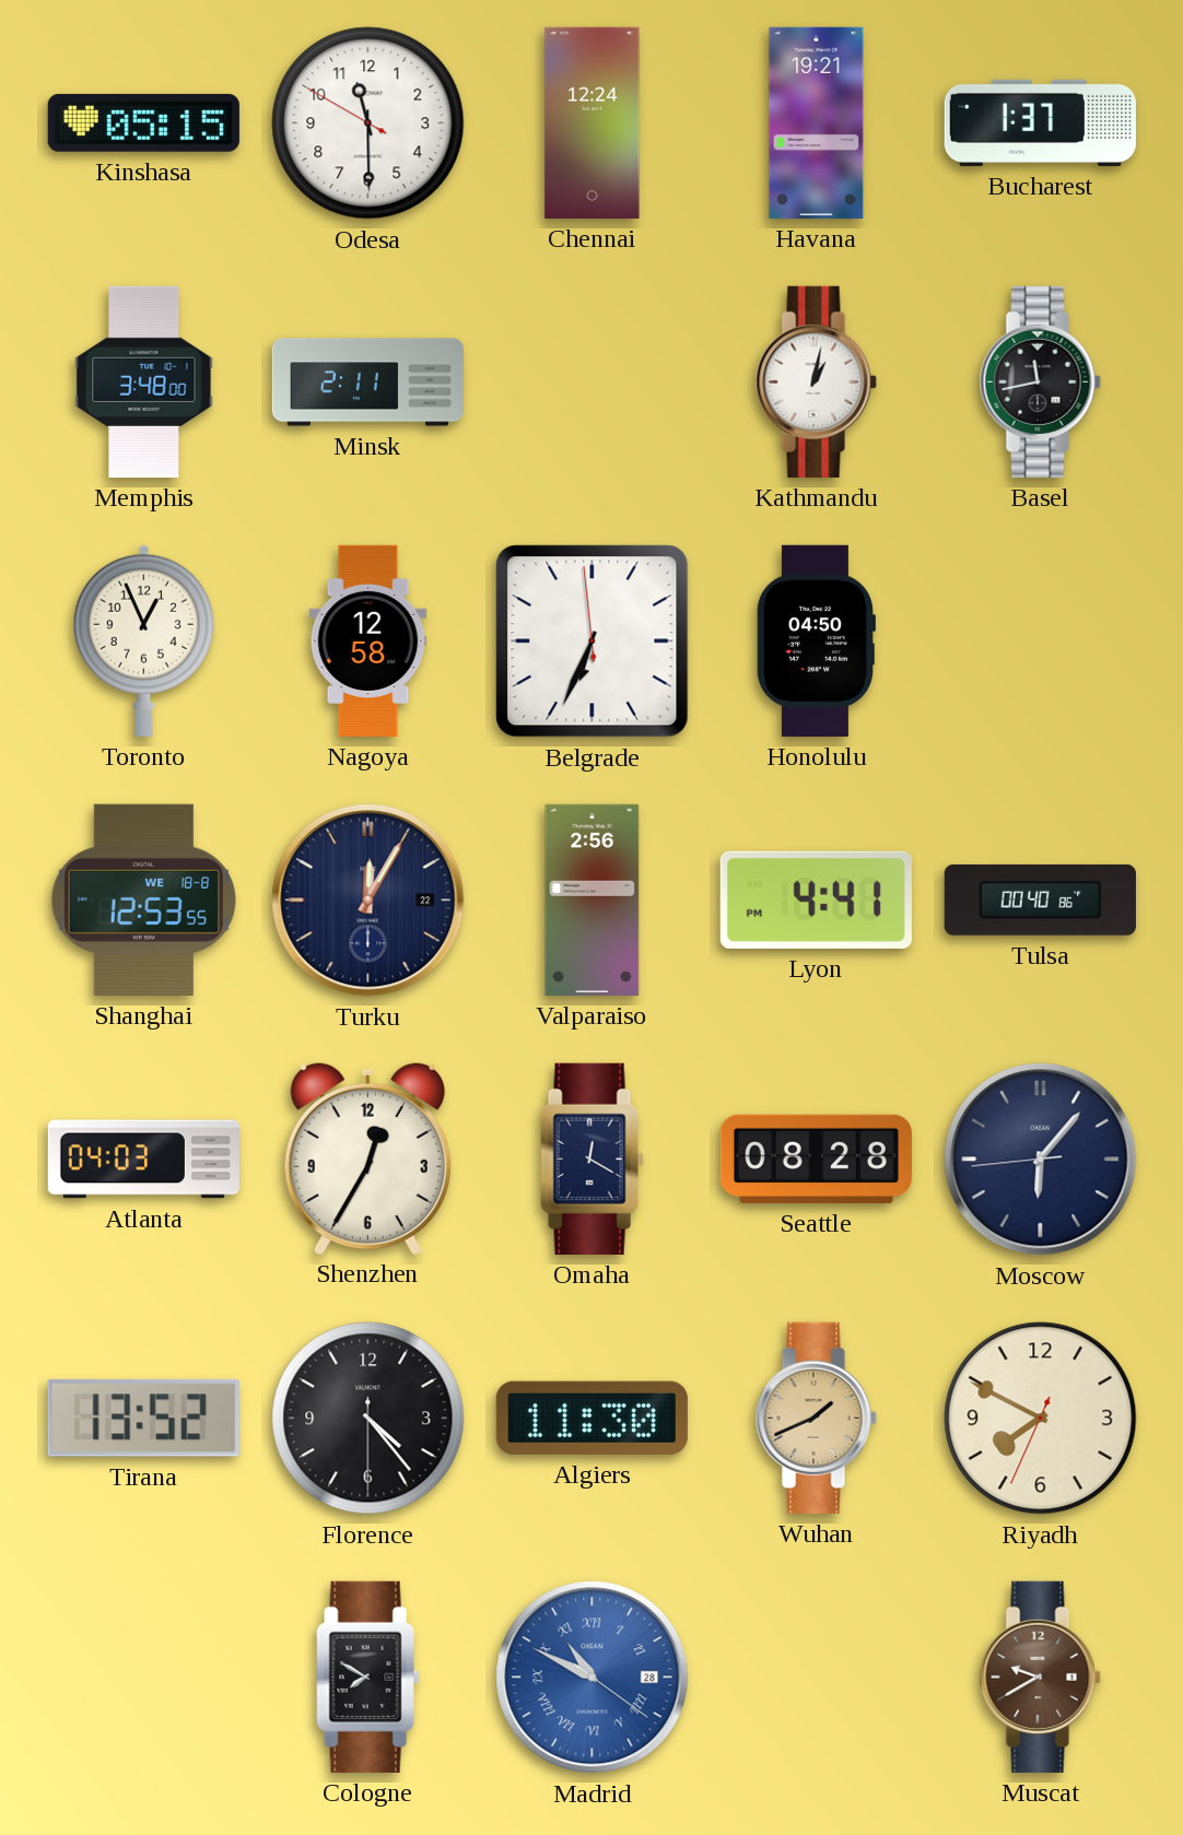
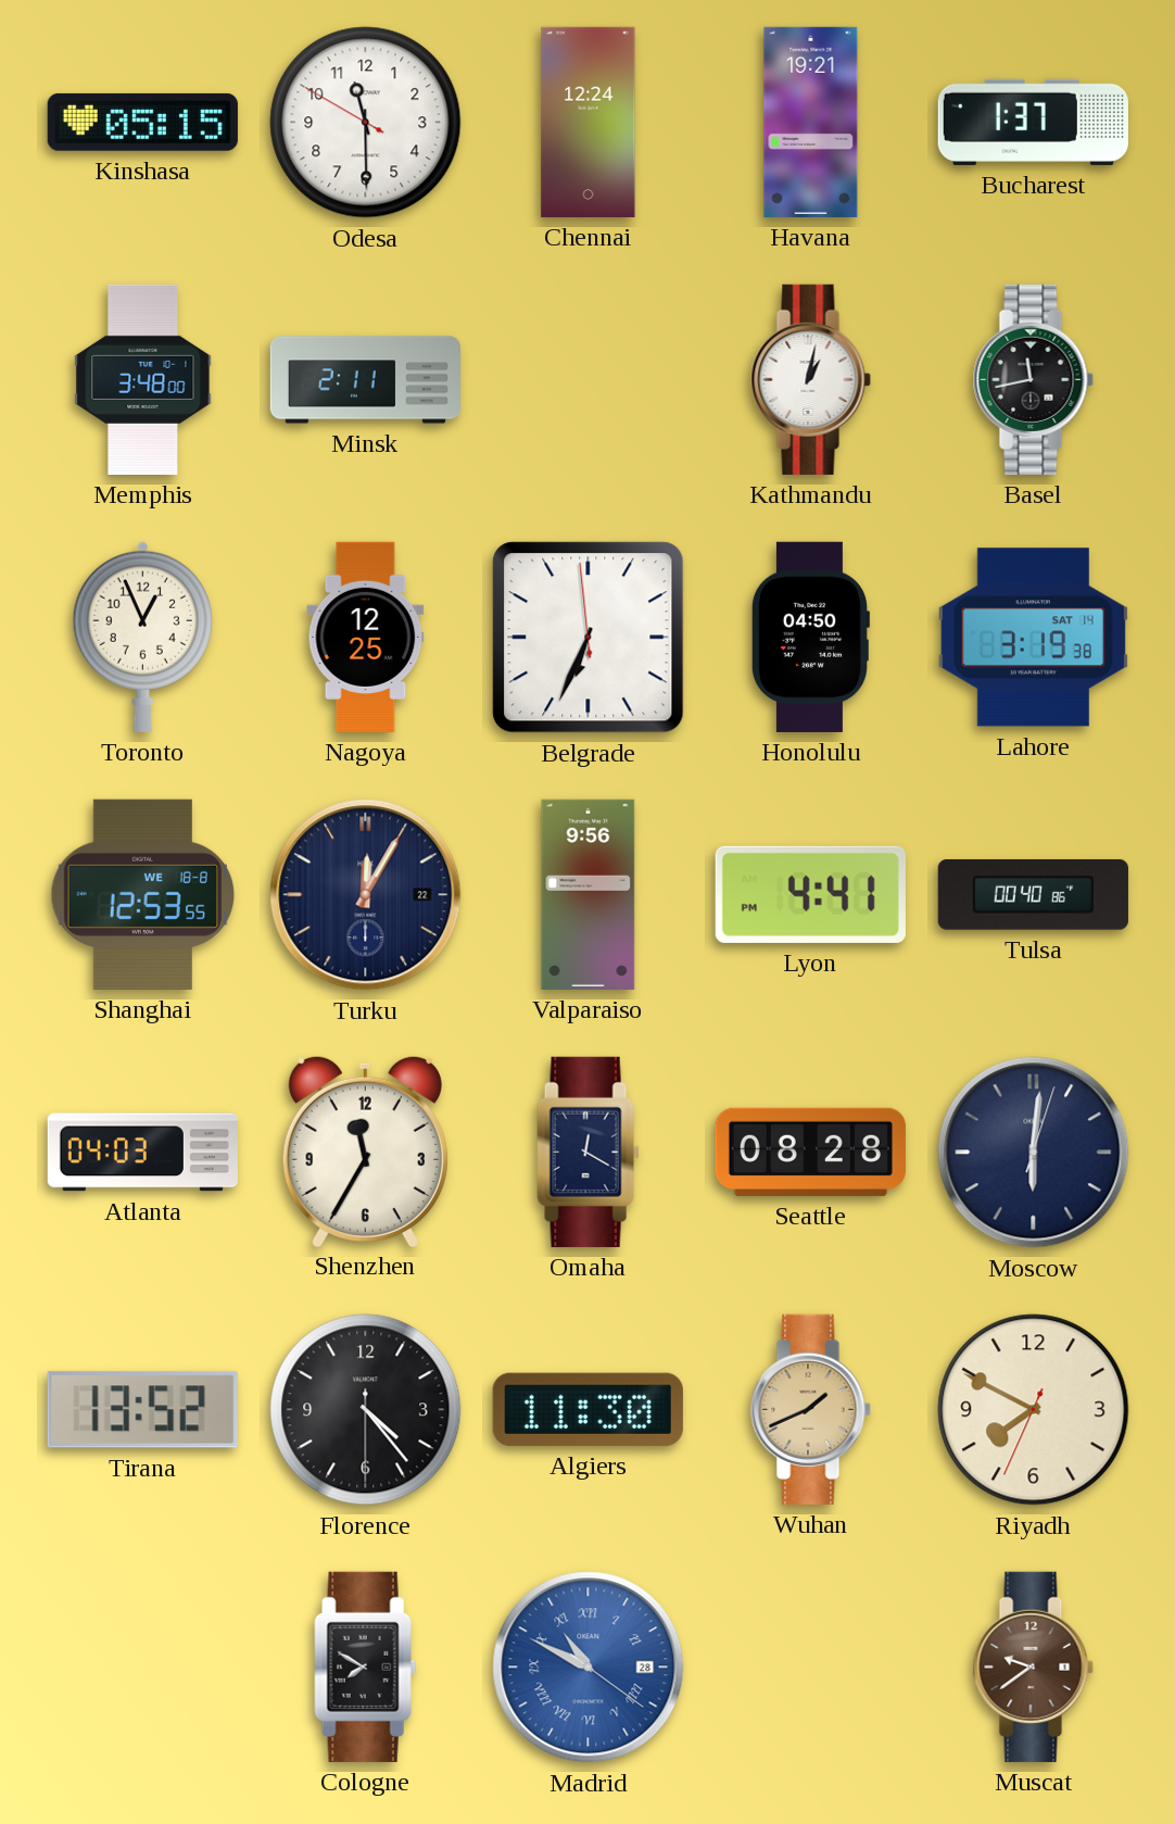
Nagoya: 12:58 -> 12:25 (366, 637)
Lahore: none -> 3:19 (1033, 638)
Valparaiso: 2:56 -> 9:56 (589, 894)
Shenzhen: 12:35 -> 11:35 (365, 1150)
Moscow: 6:06 -> 6:01 (1034, 1153)
Muscat: 9:40 -> 9:39 (1033, 1666)
